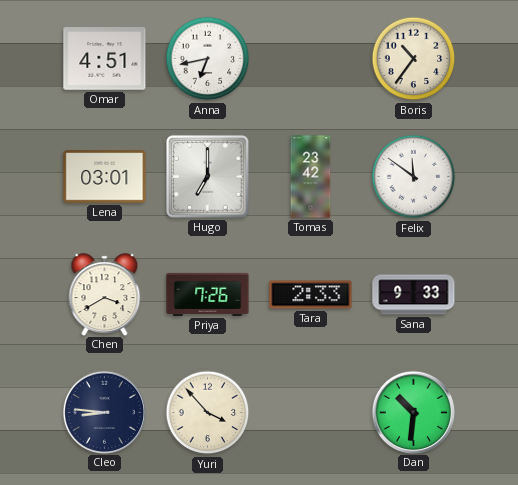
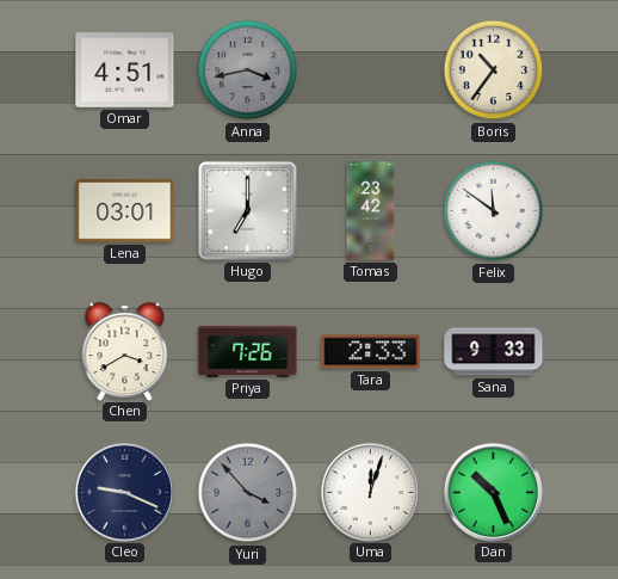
Anna: 6:43 -> 3:43 (248, 70)
Anna dial: white -> grey (248, 70)
Cleo: 8:46 -> 9:19 (124, 492)
Yuri dial: cream -> grey (248, 493)
Uma: none -> 12:03 (370, 492)
Dan: 10:31 -> 10:26 (493, 492)
